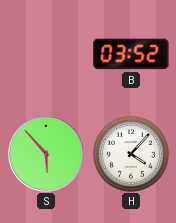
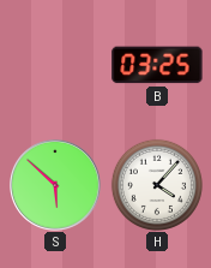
B: 03:52 -> 03:25 (157, 65)
S: 5:53 -> 5:52 (56, 186)
